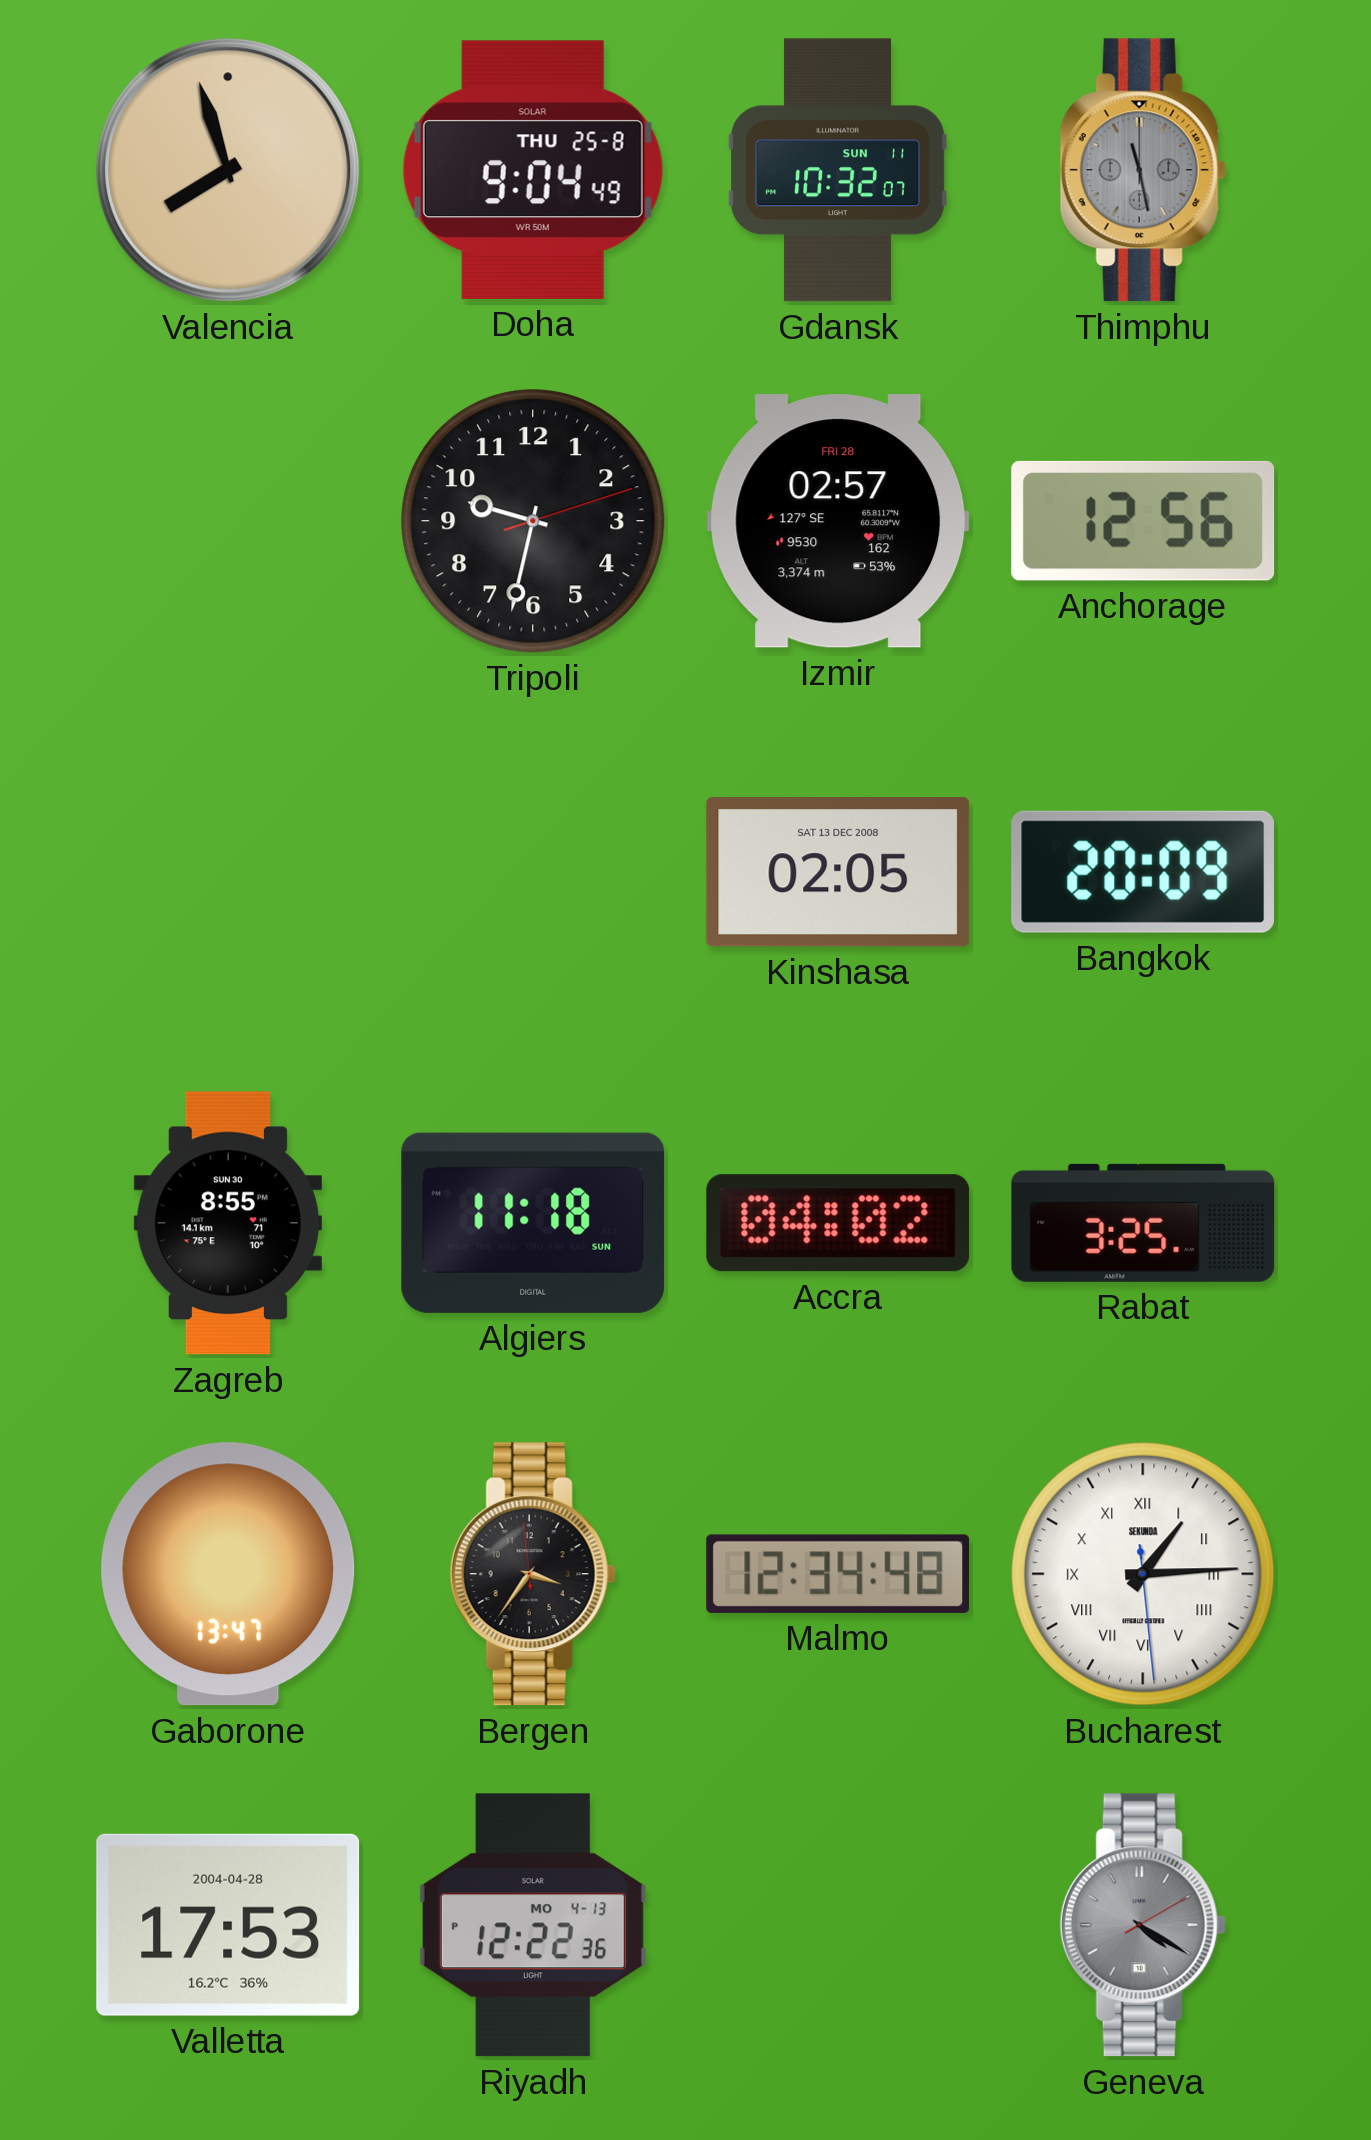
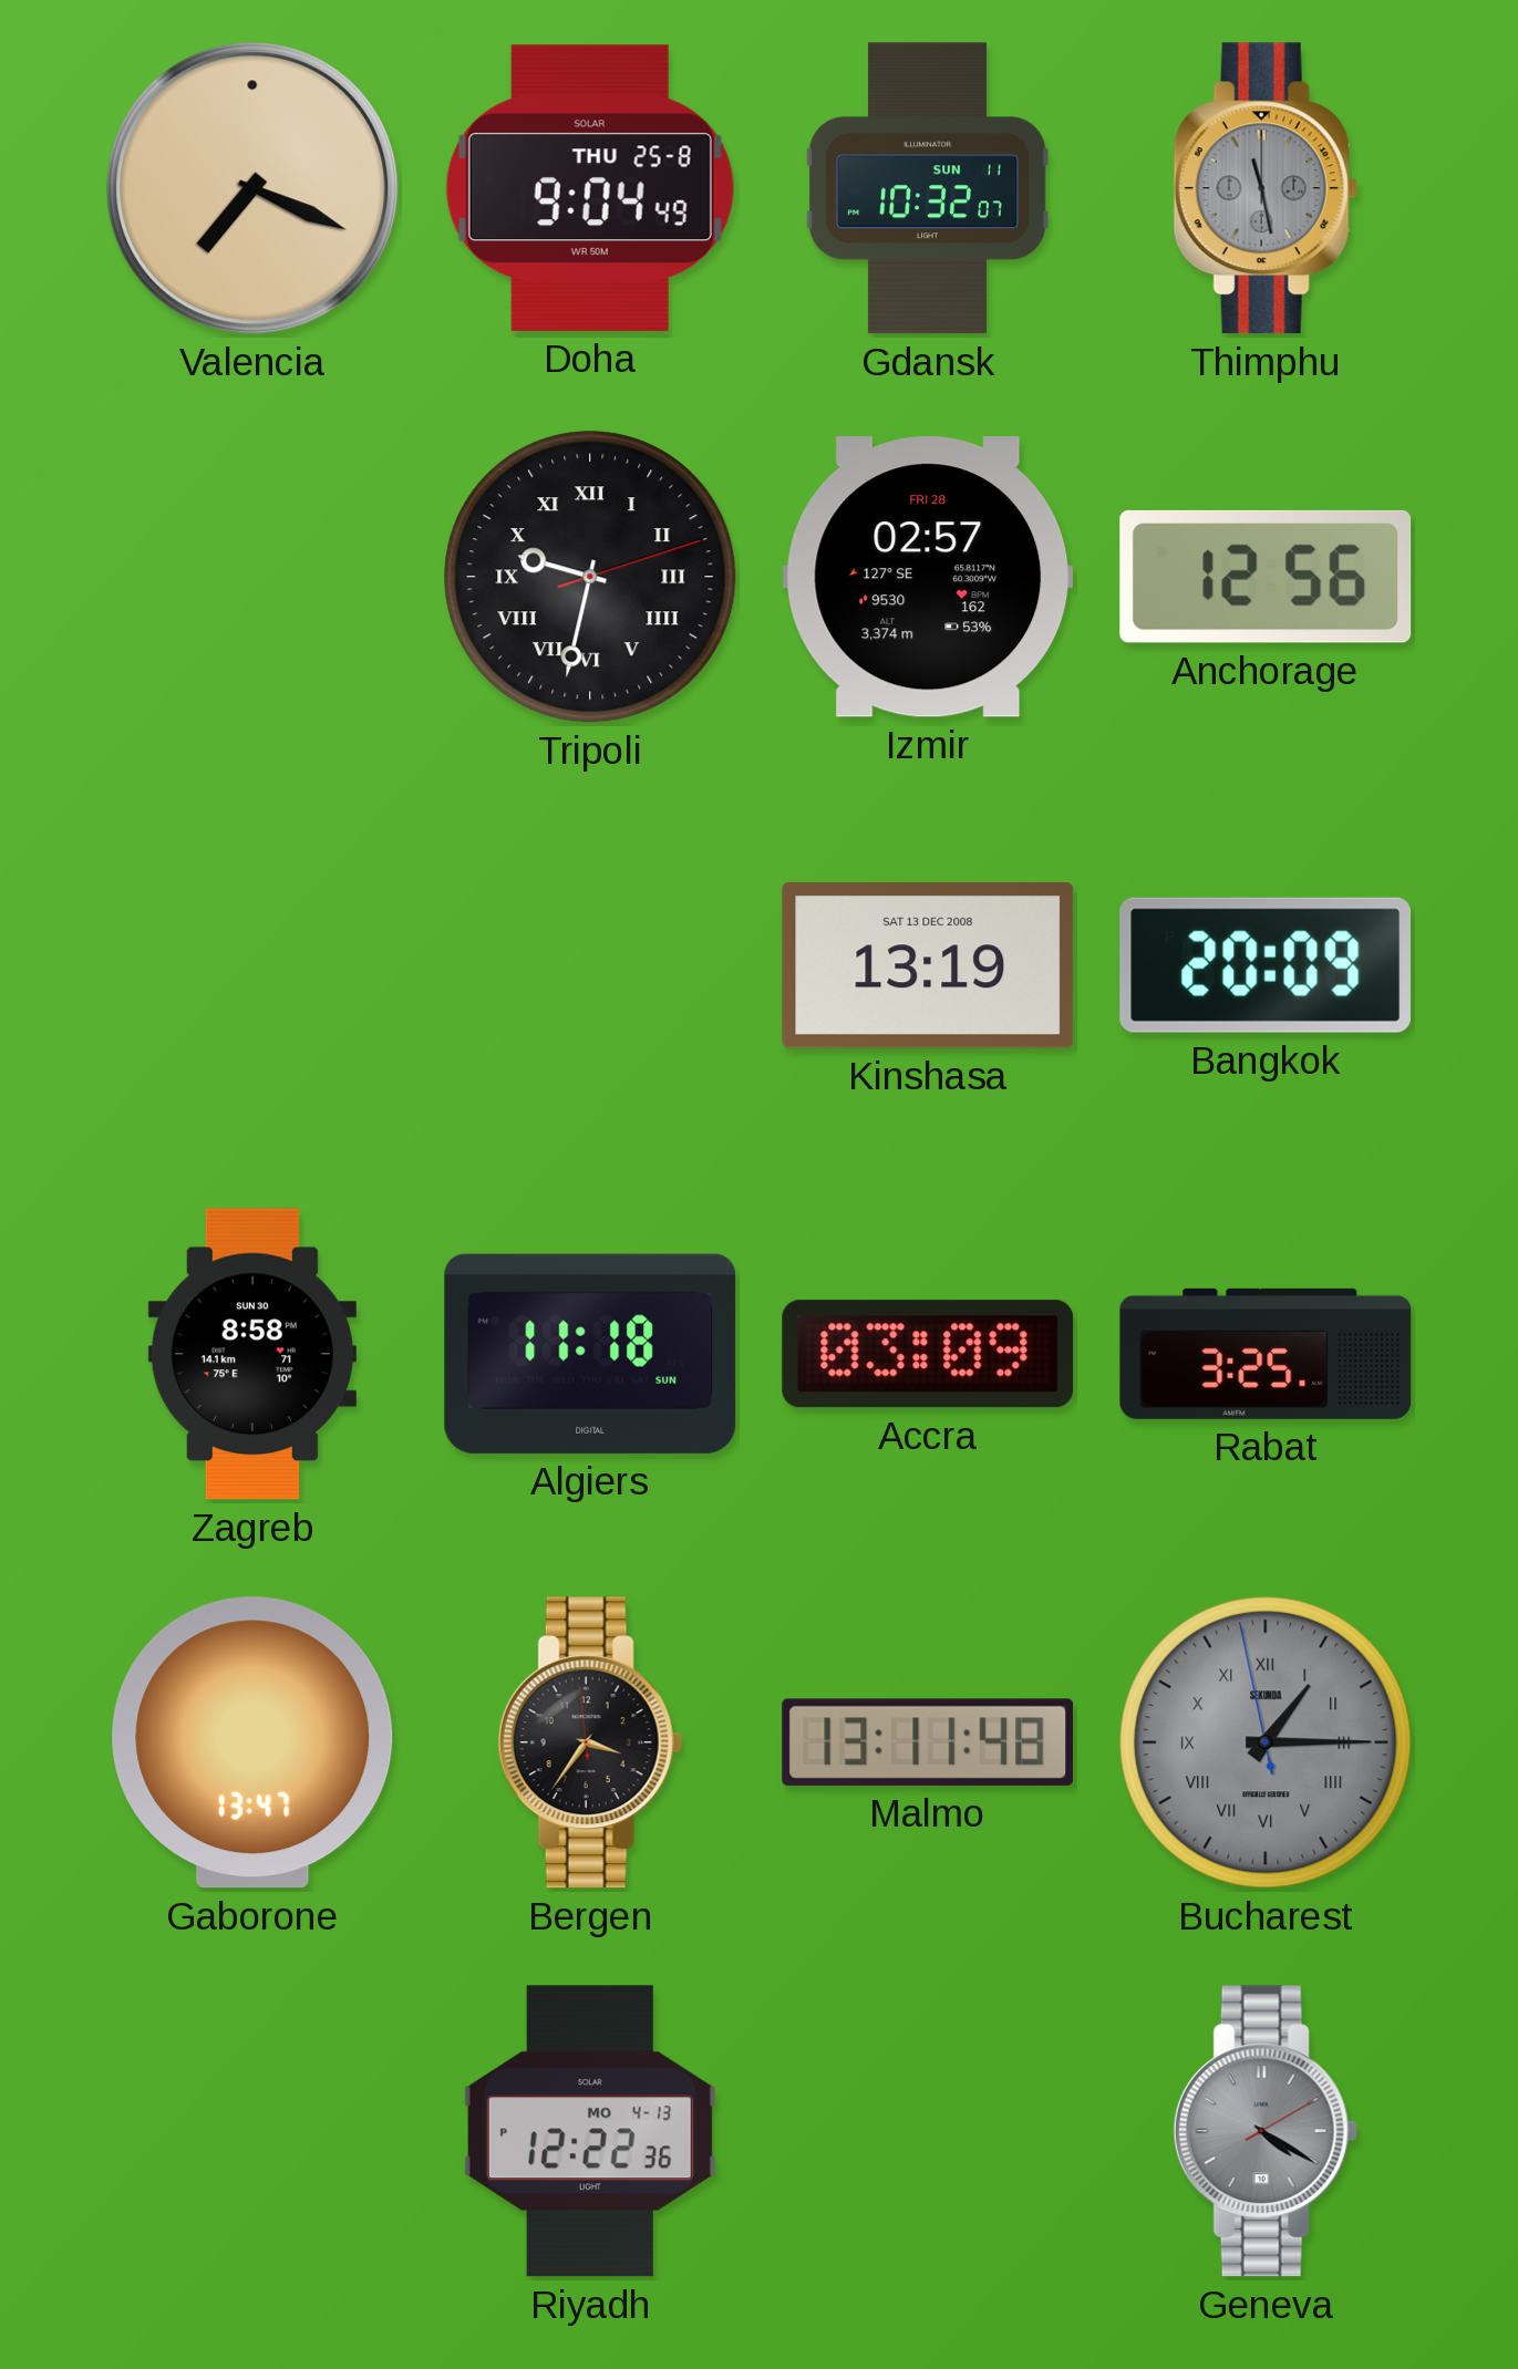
Valencia: 7:57 -> 7:19 (252, 188)
Tripoli numerals: Arabic -> Roman (590, 577)
Kinshasa: 02:05 -> 13:19 (928, 966)
Zagreb: 8:55 -> 8:58 (252, 1354)
Accra: 04:02 -> 03:09 (928, 1354)
Malmo: 12:34 -> 13:11 (928, 1742)
Bucharest: 1:14:29 -> 1:14:58 (1266, 1742)
Bucharest dial: white -> grey (1266, 1742)
Valletta: 17:53 -> none (228, 1925)
